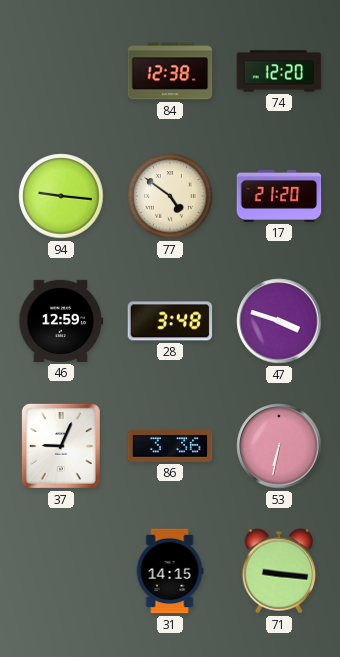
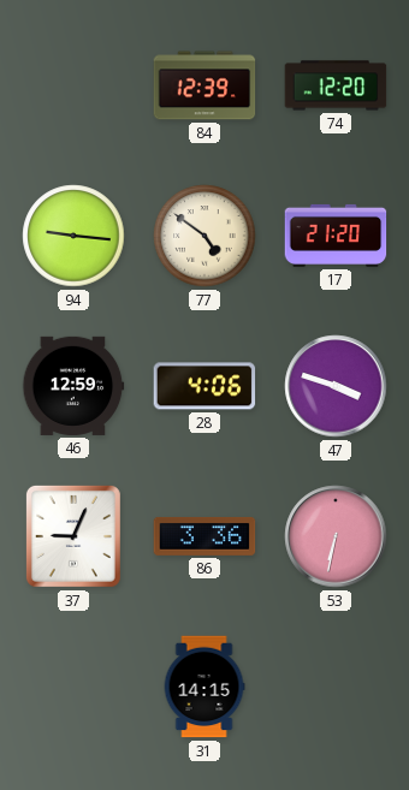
84: 12:38 -> 12:39 (204, 85)
28: 3:48 -> 4:06 (204, 386)
71: 9:16 -> none (279, 571)
